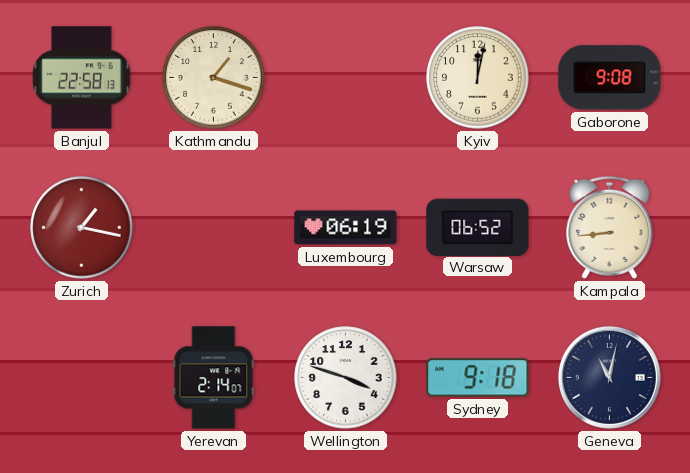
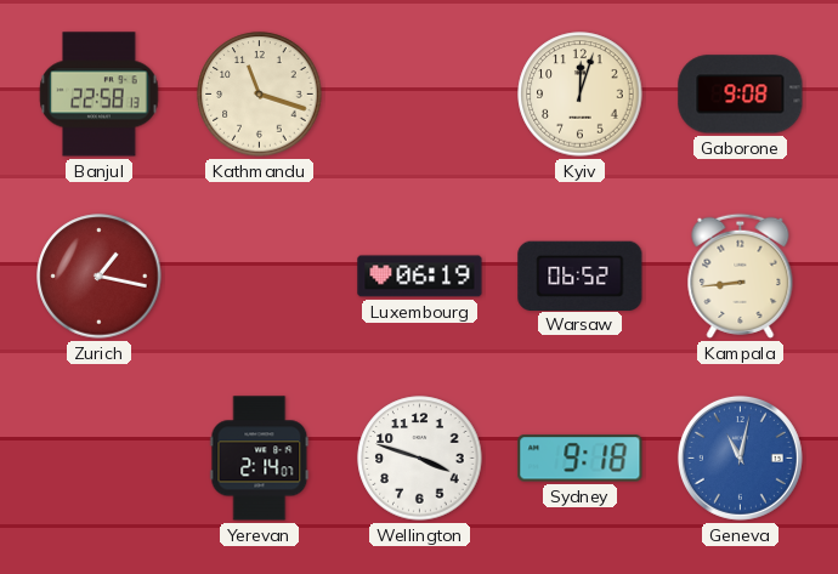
Kathmandu: 1:18 -> 11:18 (260, 95)
Kyiv: 12:02 -> 12:03 (581, 95)
Geneva dial: navy -> blue (740, 458)
